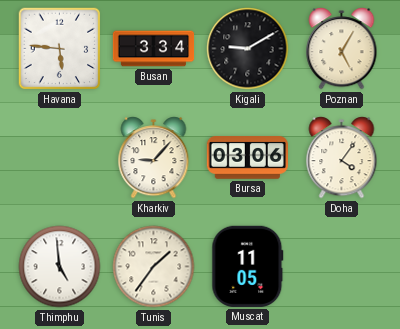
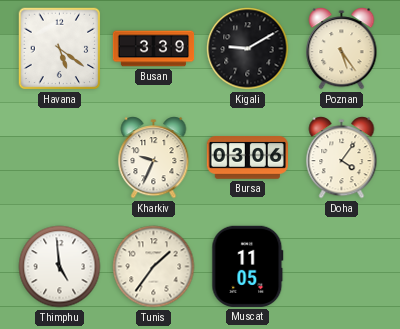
Havana: 5:46 -> 5:21 (60, 49)
Busan: 3:34 -> 3:39 (154, 49)
Poznan: 5:05 -> 5:24 (342, 49)
Kharkiv: 9:07 -> 9:34 (154, 158)
